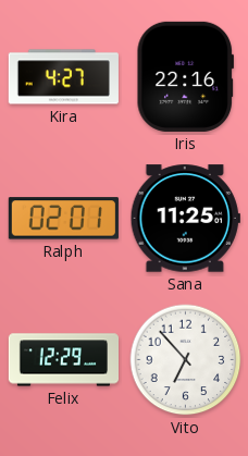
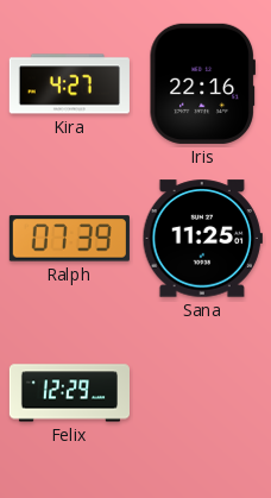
Ralph: 02:01 -> 07:39 (69, 239)
Vito: 6:53 -> none (186, 360)
